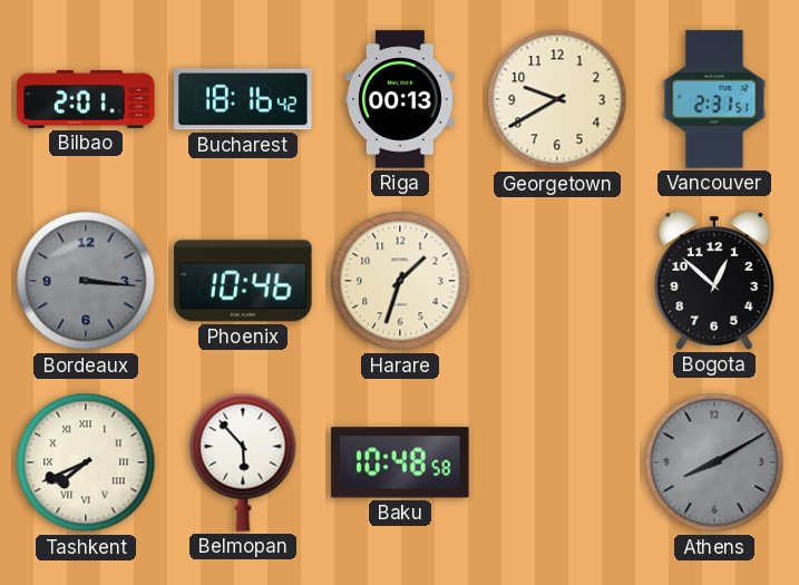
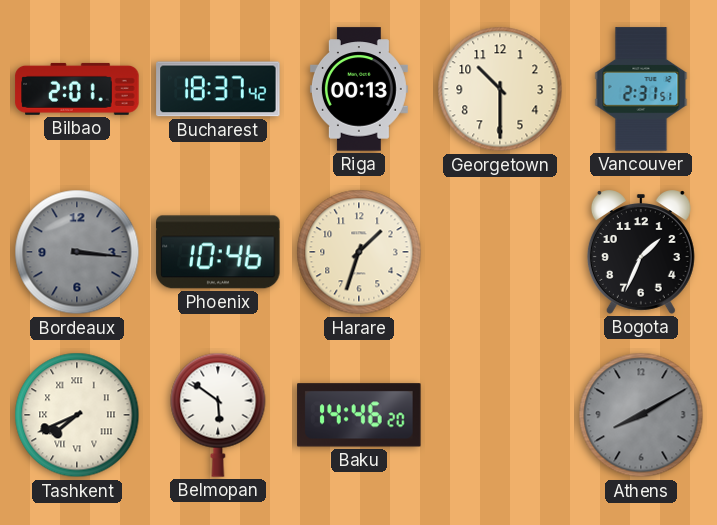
Bucharest: 18:16 -> 18:37 (218, 89)
Georgetown: 9:40 -> 10:30 (500, 89)
Bogota: 12:52 -> 1:34 (641, 252)
Belmopan: 5:53 -> 5:51 (218, 415)
Baku: 10:48 -> 14:46 (359, 415)
